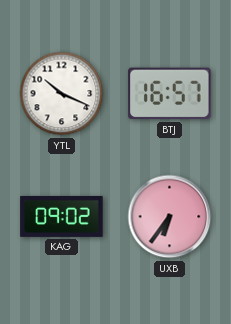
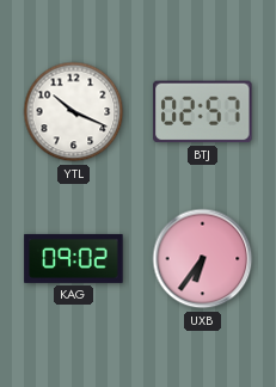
BTJ: 16:57 -> 02:57 (203, 112)
